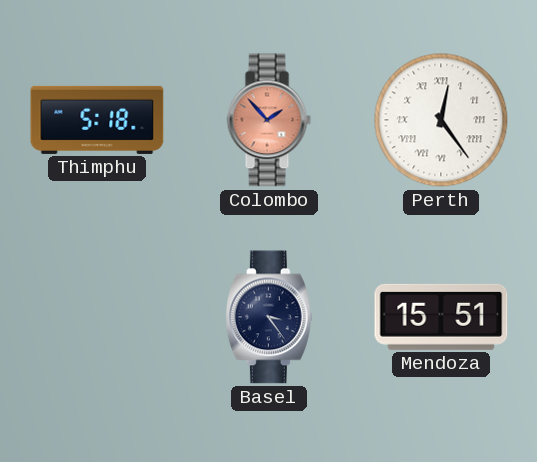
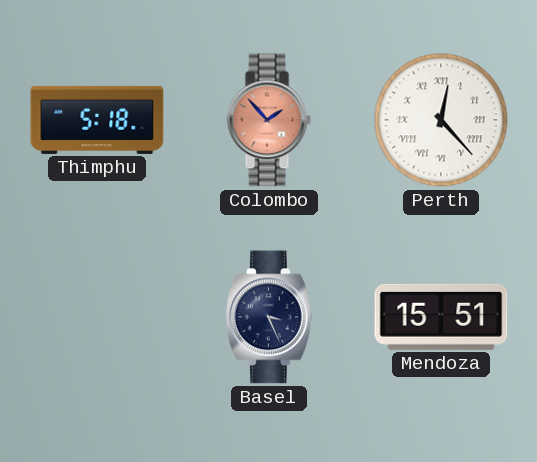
Perth: 12:24 -> 12:23 (441, 120)
Basel: 3:24 -> 3:26 (269, 317)
